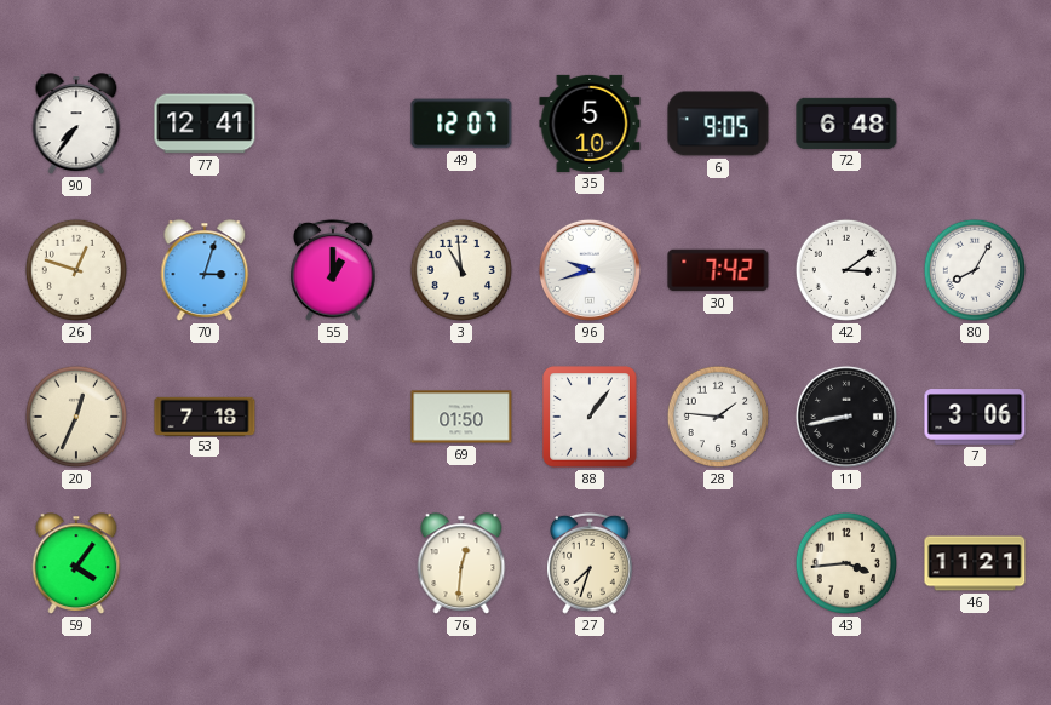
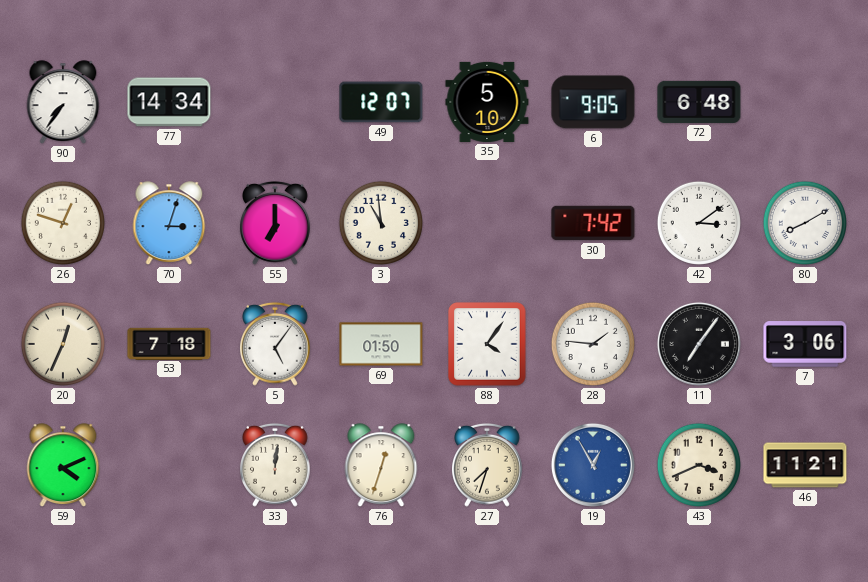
77: 12:41 -> 14:34 (169, 102)
55: 1:00 -> 7:00 (276, 223)
96: 9:42 -> none (590, 270)
80: 8:05 -> 8:10 (805, 223)
5: none -> 5:06 (276, 344)
88: 1:06 -> 4:06 (487, 344)
11: 8:43 -> 7:06 (699, 344)
59: 4:06 -> 4:11 (63, 465)
33: none -> 12:01 (276, 465)
76: 12:31 -> 12:33 (381, 465)
19: none -> 12:55 (593, 465)
43: 3:44 -> 3:41 (699, 465)
